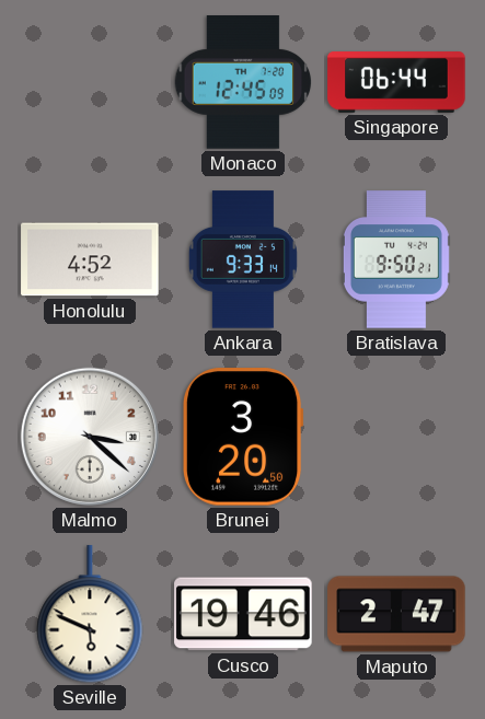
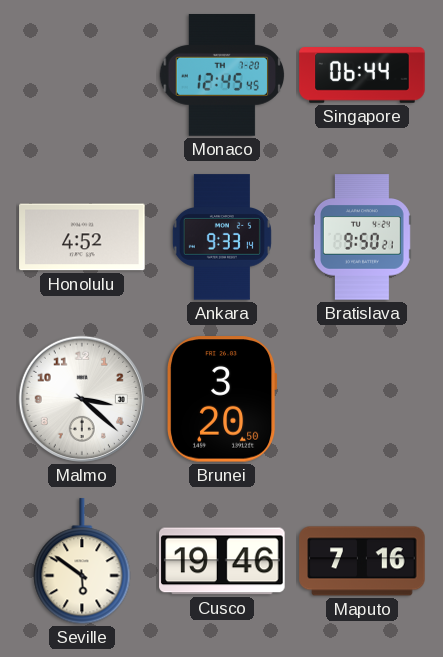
Monaco: 12:45:09 -> 12:45:45 (222, 76)
Seville: 5:49 -> 5:51 (82, 562)
Maputo: 2:47 -> 7:16 (362, 561)
